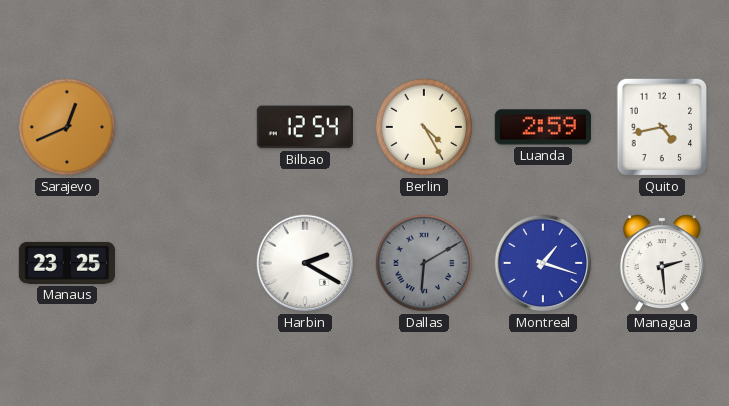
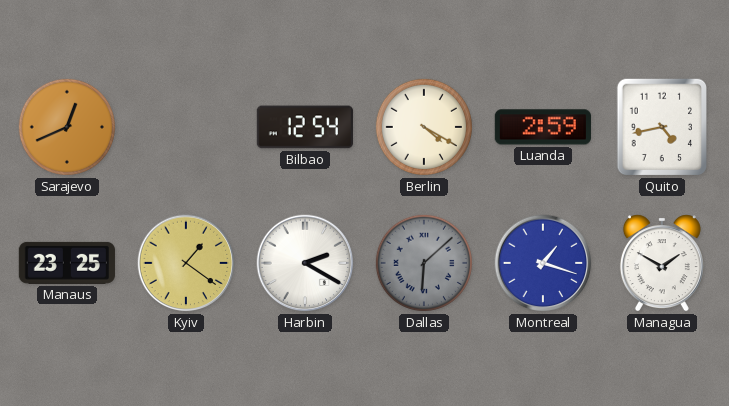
Berlin: 4:25 -> 4:20 (424, 127)
Kyiv: none -> 1:21 (186, 263)
Dallas: 6:10 -> 6:08 (424, 263)
Managua: 2:29 -> 1:50 (662, 263)
